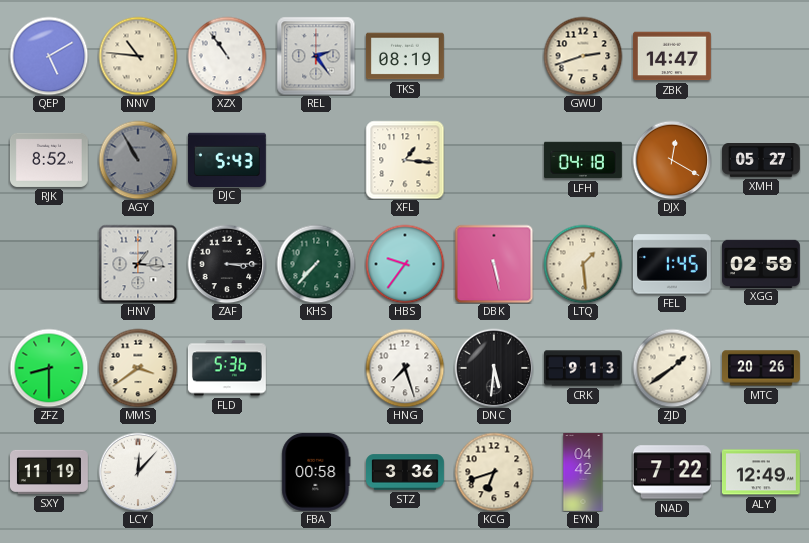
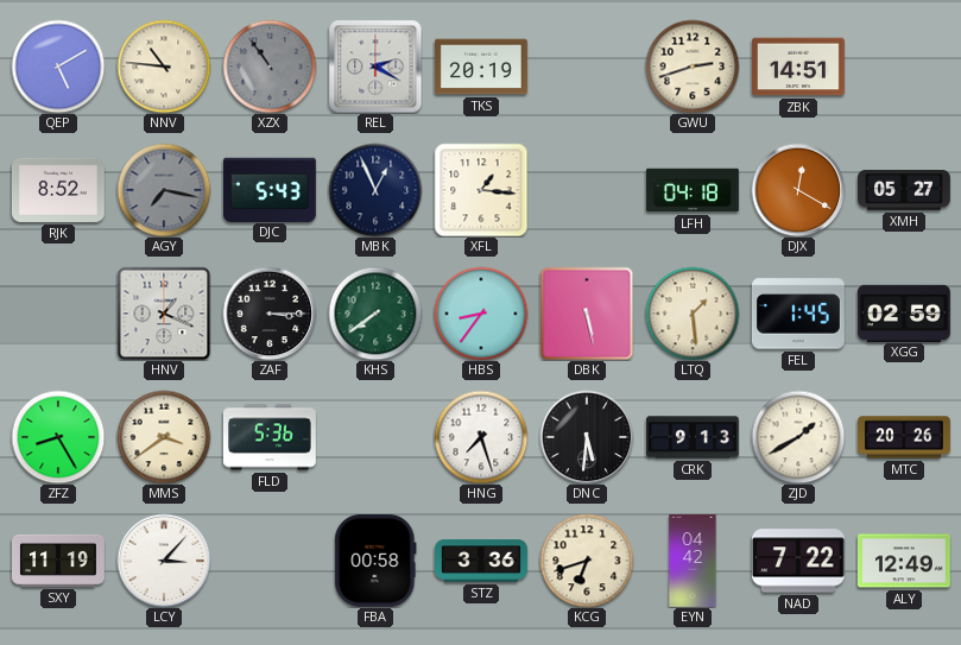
XZX dial: white -> grey (270, 67)
REL: 2:24 -> 2:20 (375, 67)
TKS: 08:19 -> 20:19 (481, 67)
ZBK: 14:47 -> 14:51 (799, 67)
AGY: 10:55 -> 7:17 (164, 190)
MBK: none -> 12:56 (375, 190)
HNV: 1:16 -> 1:19 (164, 314)
KHS: 7:37 -> 7:39 (375, 314)
HBS: 9:36 -> 8:36 (481, 314)
ZFZ: 8:30 -> 8:25 (58, 437)
ZJD: 1:39 -> 1:40 (798, 437)
LCY: 12:07 -> 3:07 (164, 561)
